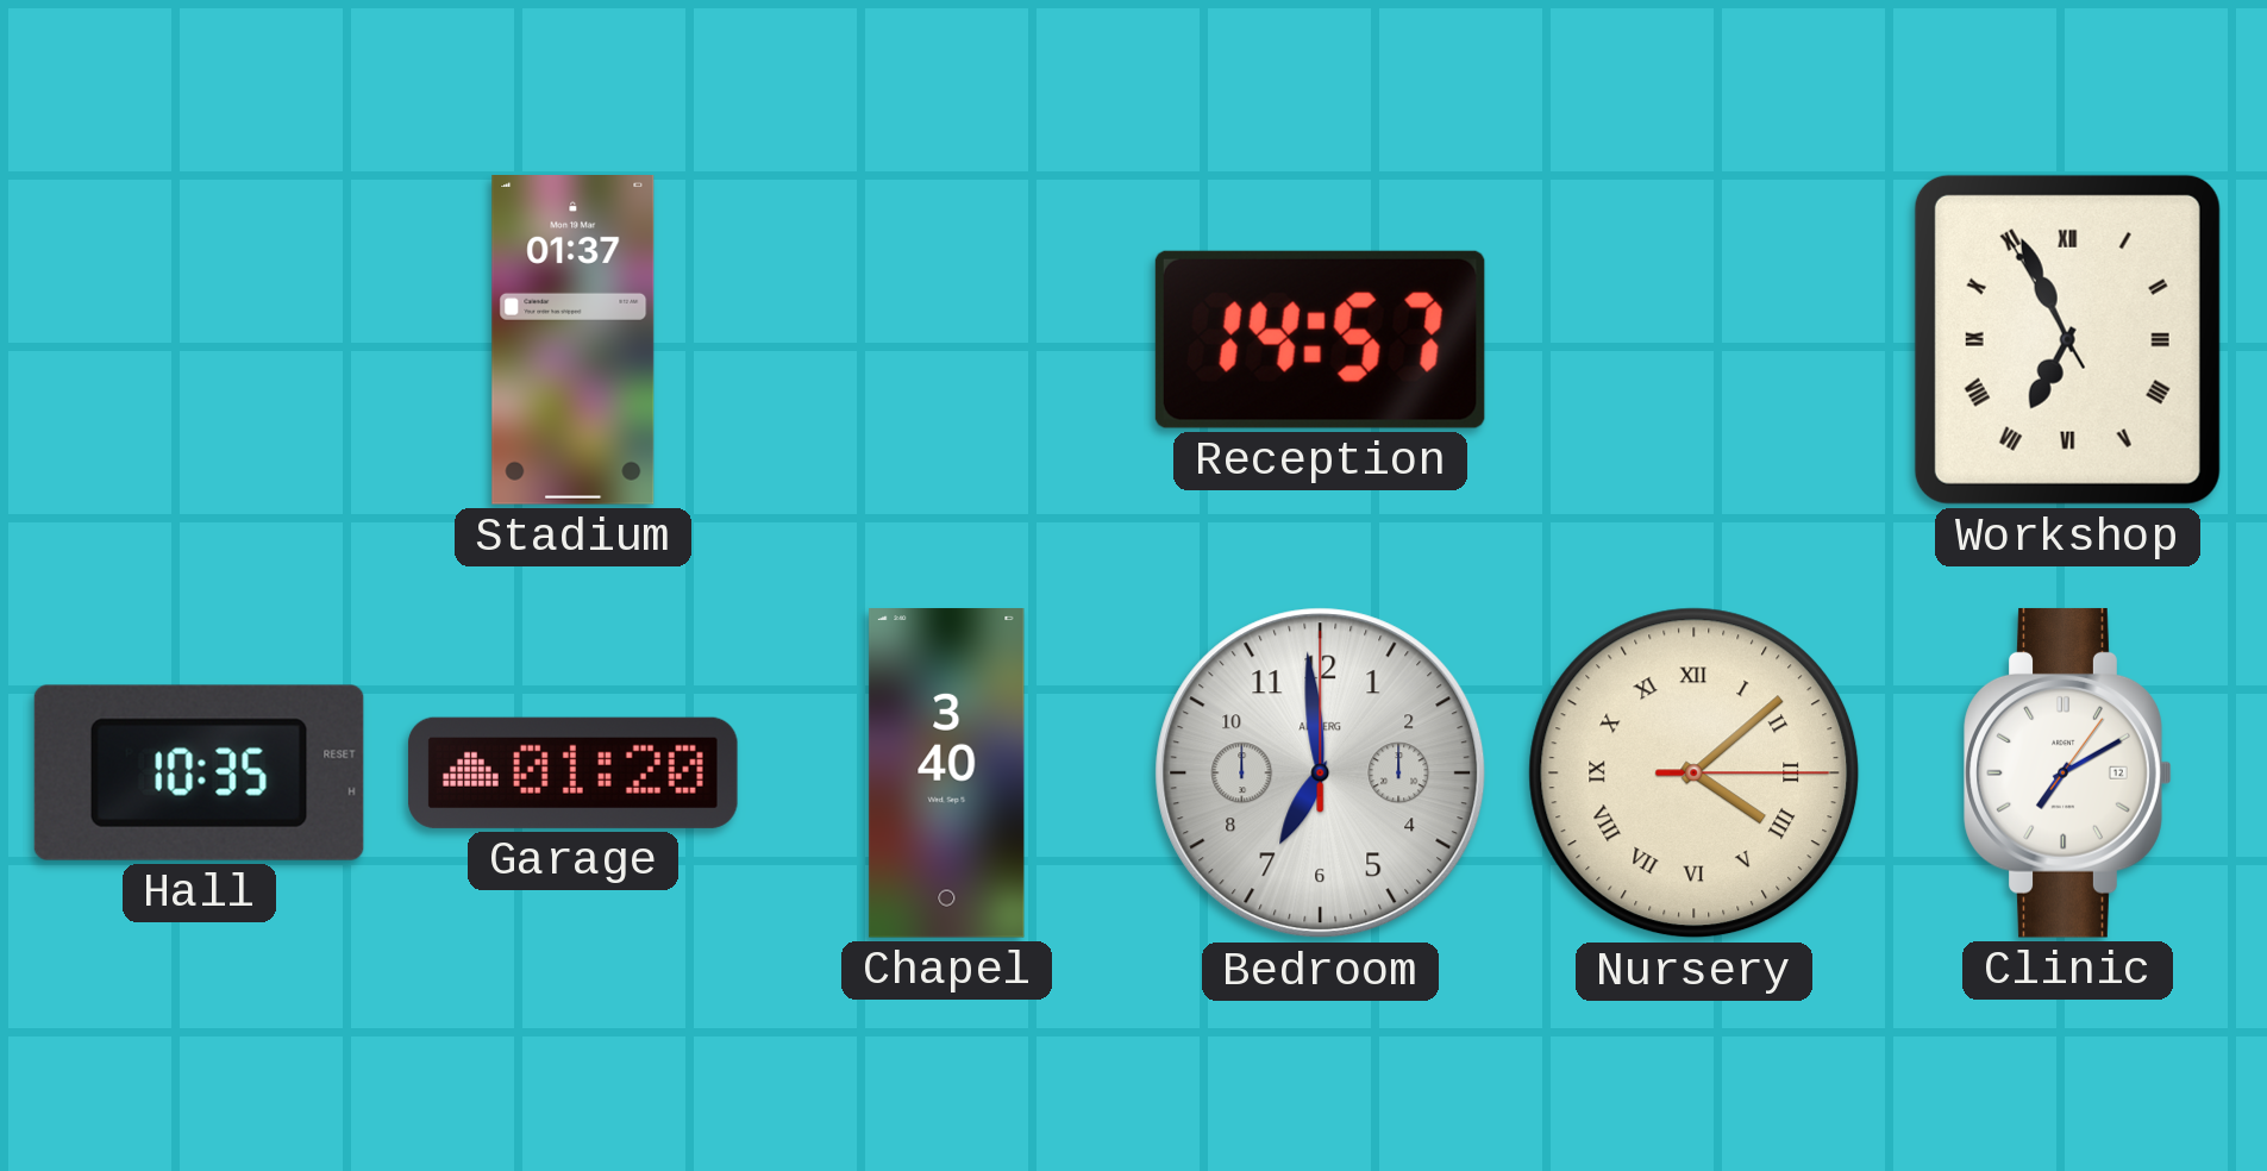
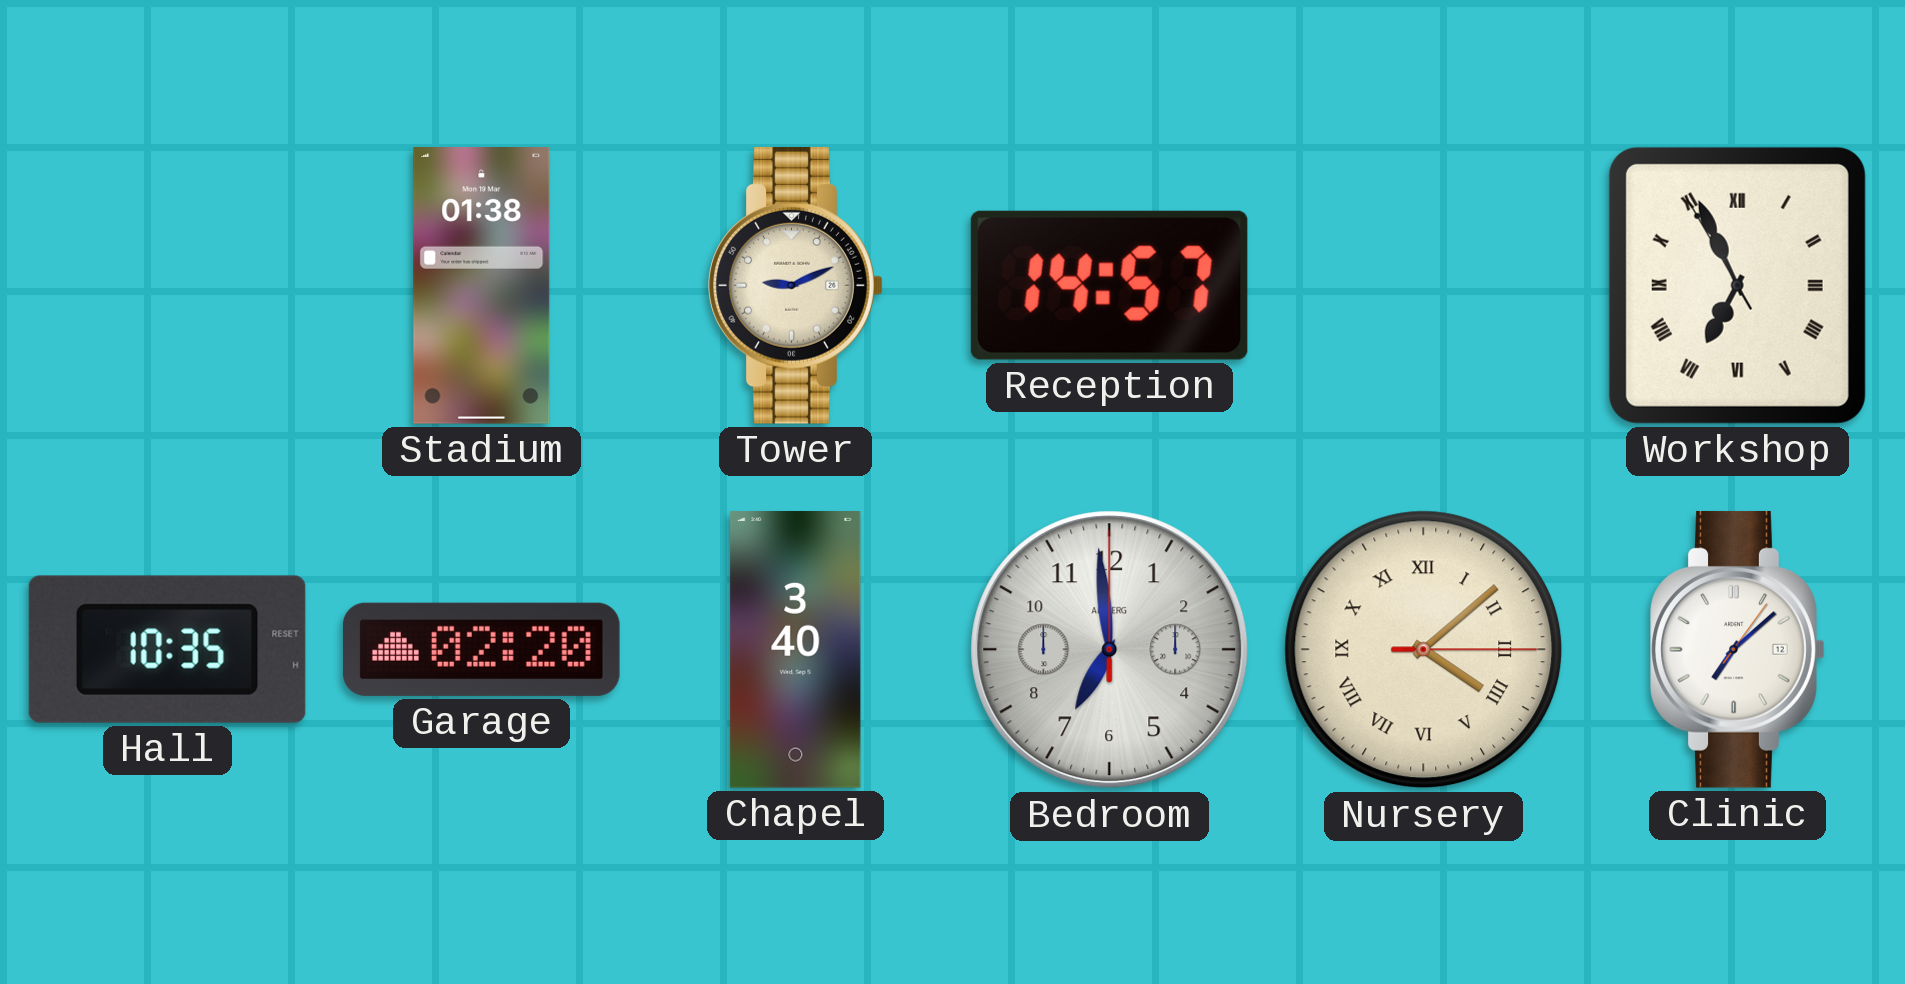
Stadium: 01:37 -> 01:38 (482, 286)
Tower: none -> 9:11 (796, 285)
Garage: 01:20 -> 02:20 (481, 649)
Clinic: 7:10 -> 7:08 (1738, 649)
